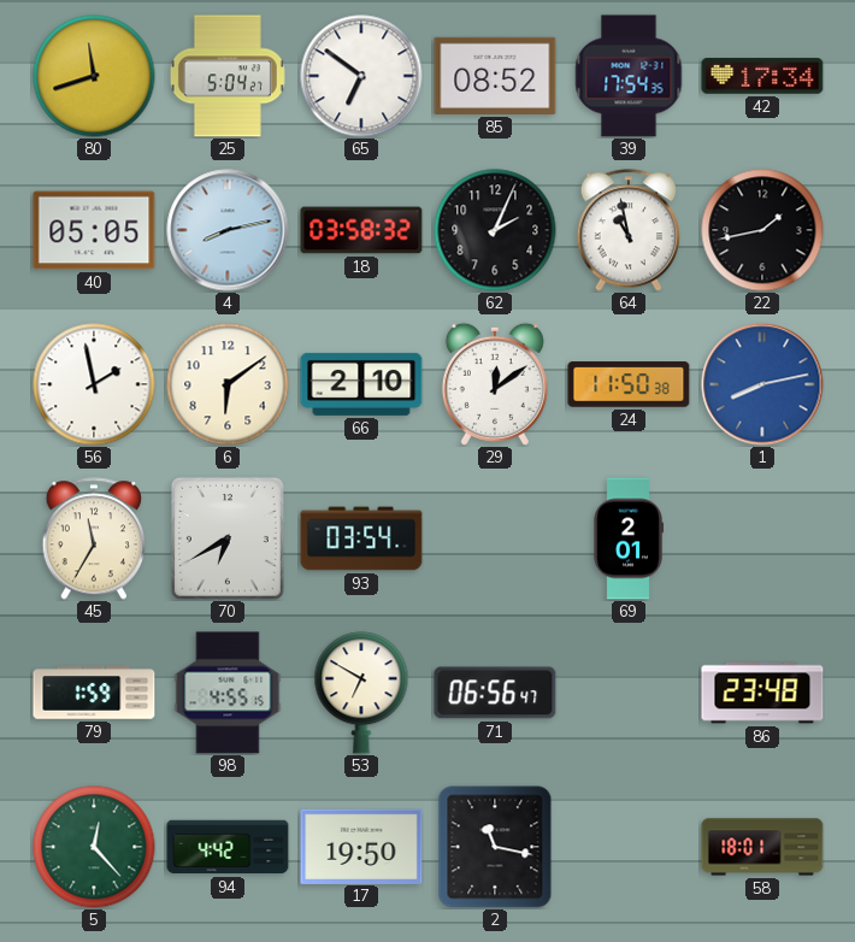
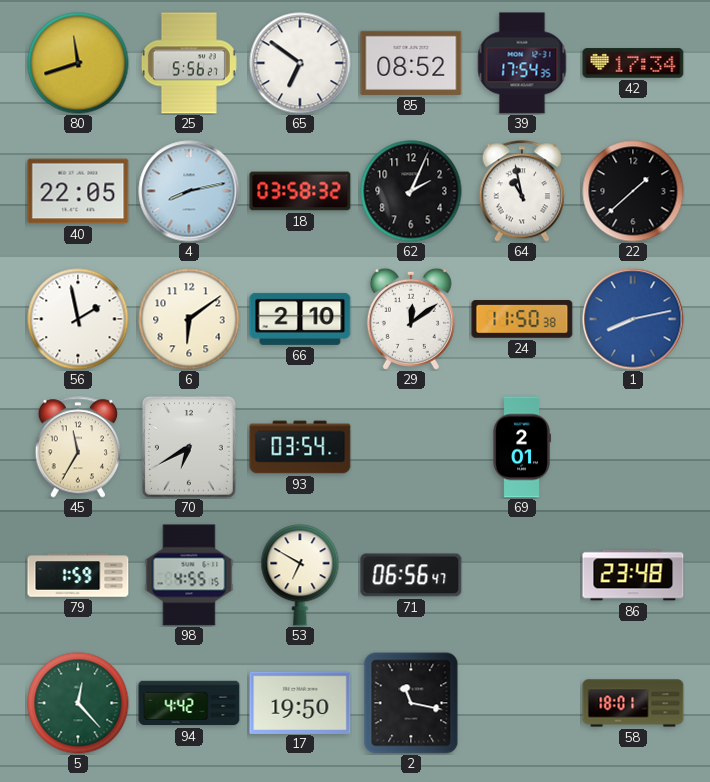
25: 5:04 -> 5:56 (189, 63)
40: 05:05 -> 22:05 (78, 191)
22: 1:43 -> 1:38 (633, 191)
